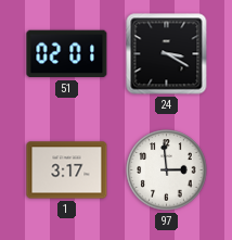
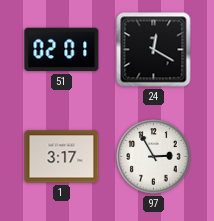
24: 3:20 -> 12:20 (154, 50)
97: 2:59 -> 2:55 (154, 157)
